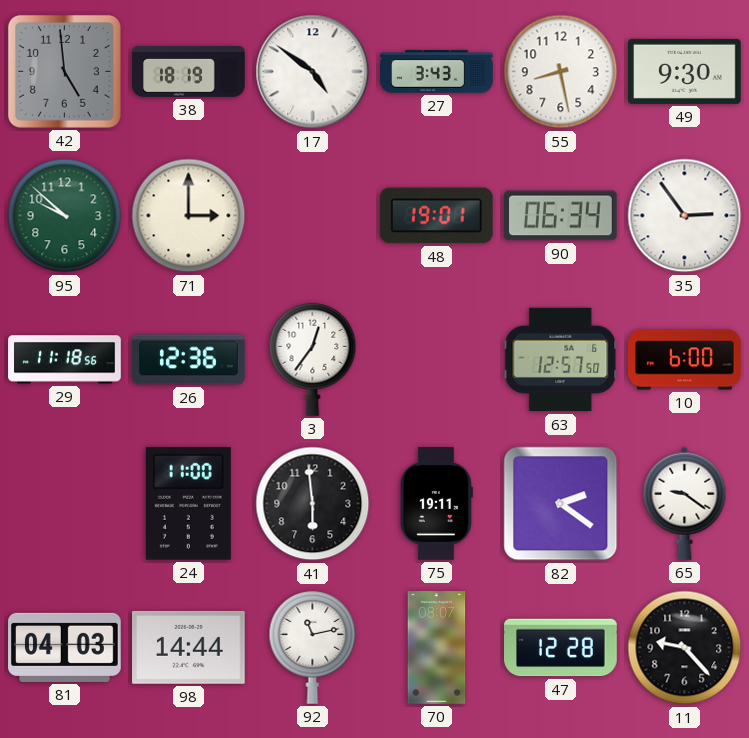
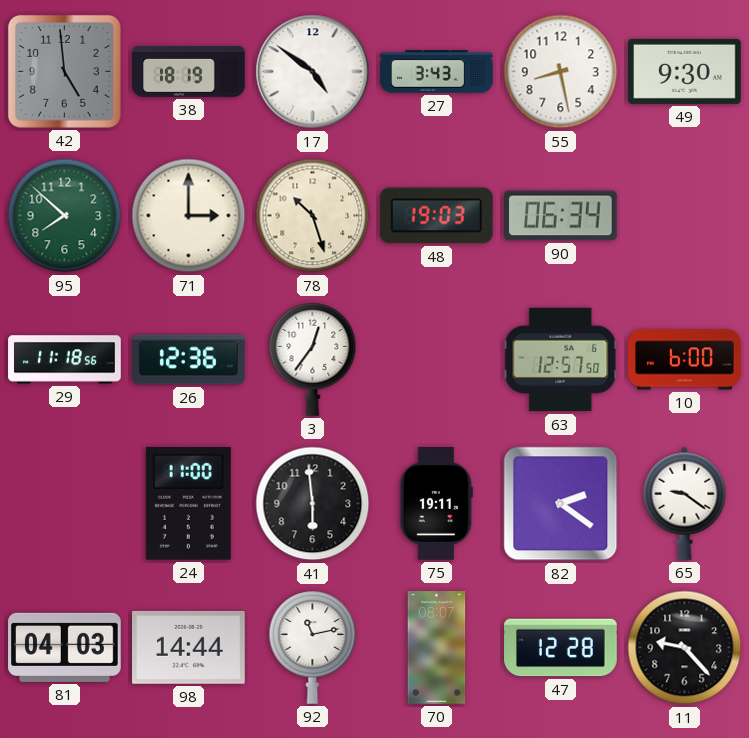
95: 9:52 -> 7:52 (65, 216)
78: none -> 10:27 (313, 216)
48: 19:01 -> 19:03 (436, 216)
35: 2:54 -> none (685, 216)
